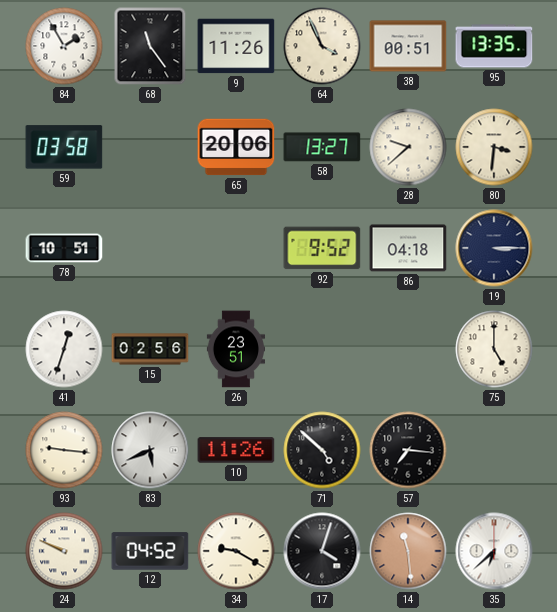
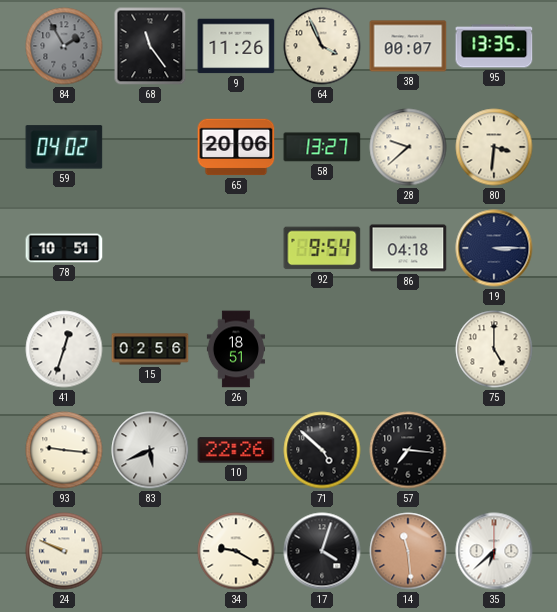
84 dial: white -> grey (64, 46)
38: 00:51 -> 00:07 (408, 46)
59: 03:58 -> 04:02 (64, 147)
92: 9:52 -> 9:54 (322, 248)
26: 23:51 -> 18:51 (235, 349)
10: 11:26 -> 22:26 (236, 450)
12: 04:52 -> none (150, 551)
